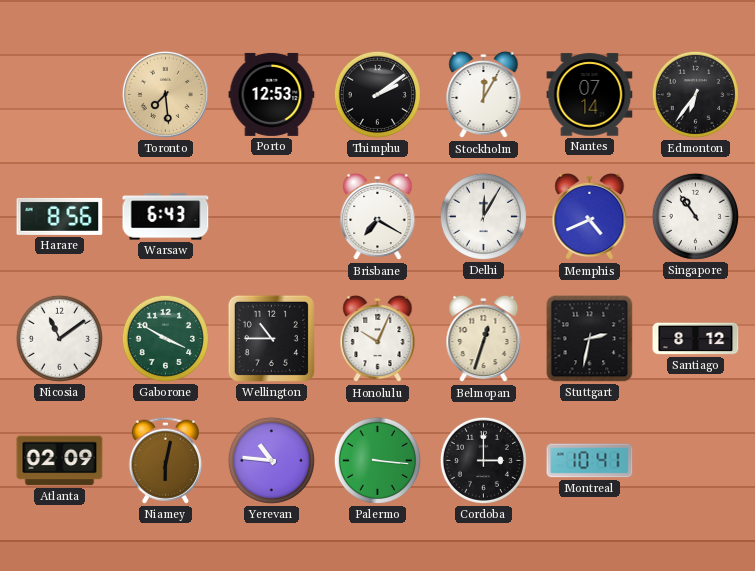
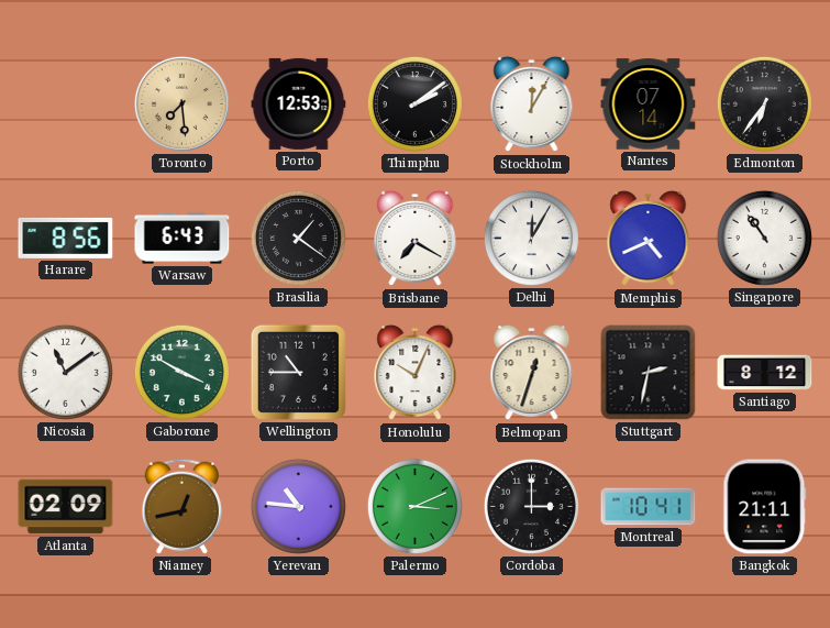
Brasilia: none -> 1:21 (298, 238)
Niamey: 6:02 -> 12:43 (181, 506)
Palermo: 3:16 -> 3:11 (414, 506)
Bangkok: none -> 21:11 (765, 507)
